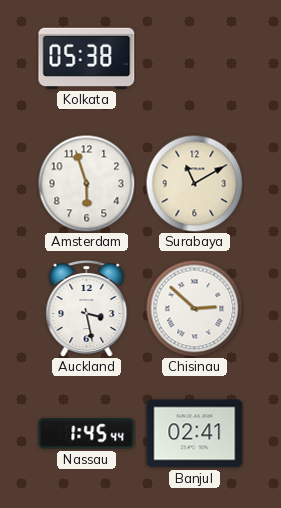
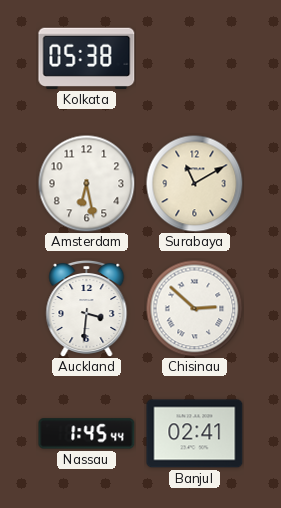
Amsterdam: 5:57 -> 6:28 (86, 183)
Auckland: 3:28 -> 3:31 (87, 308)
